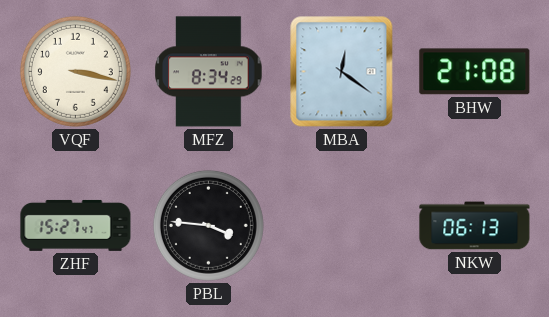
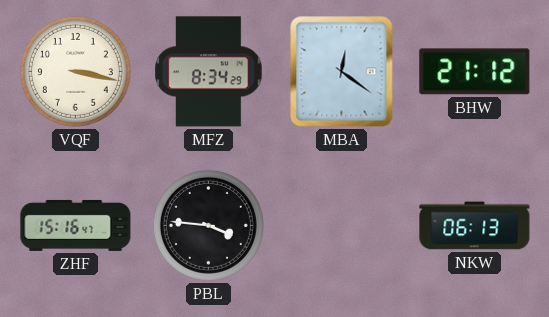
BHW: 21:08 -> 21:12 (475, 72)
ZHF: 15:27 -> 15:16 (76, 225)
